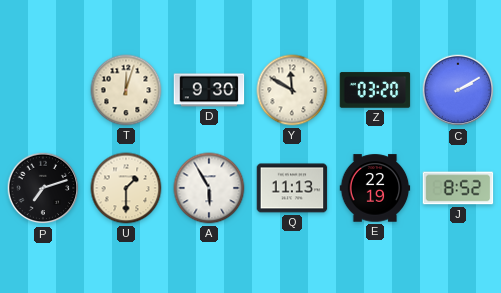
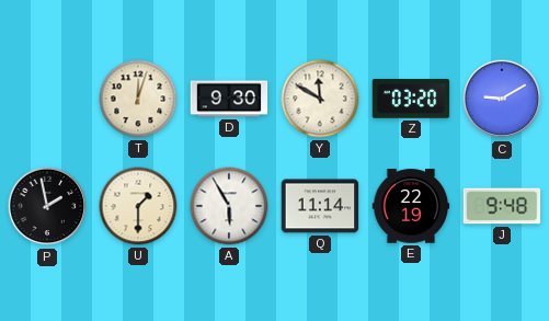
C: 2:10 -> 9:10 (502, 99)
P: 7:12 -> 1:58 (47, 206)
Q: 11:13 -> 11:14 (320, 206)
J: 8:52 -> 9:48 (502, 206)
